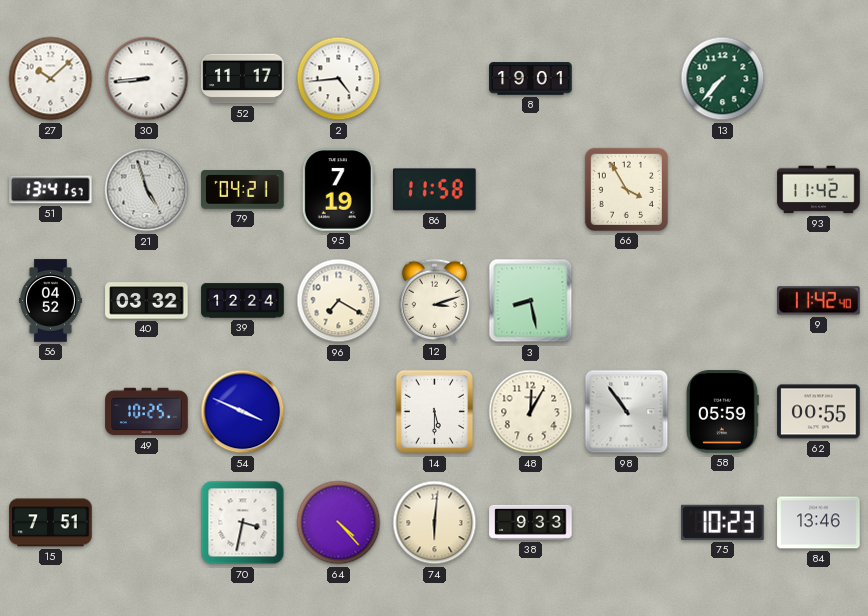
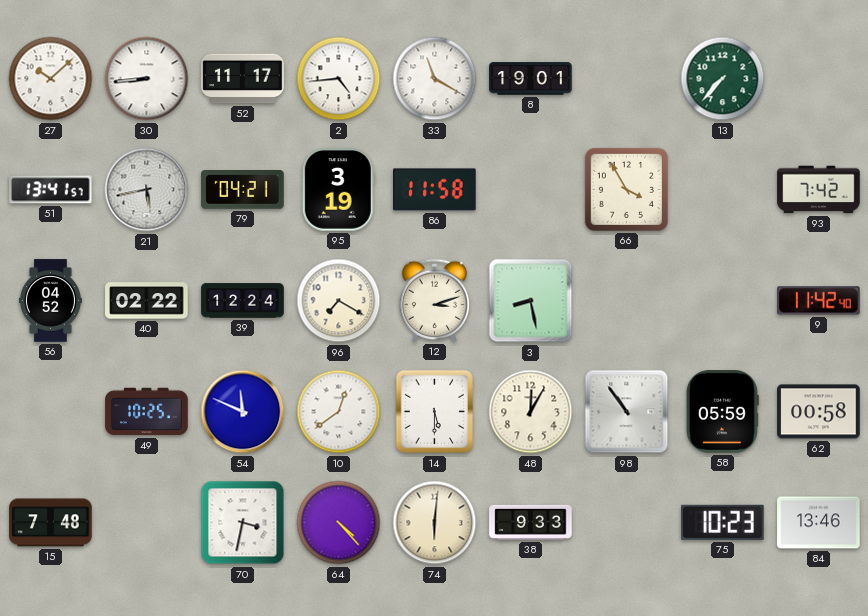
33: none -> 11:20 (435, 79)
21: 4:57 -> 5:43 (147, 190)
95: 7:19 -> 3:19 (338, 190)
93: 11:42 -> 7:42 (819, 190)
40: 03:32 -> 02:22 (147, 301)
54: 3:49 -> 11:49 (243, 412)
10: none -> 12:39 (339, 412)
62: 00:55 -> 00:58 (819, 412)
15: 7:51 -> 7:48 (51, 523)
